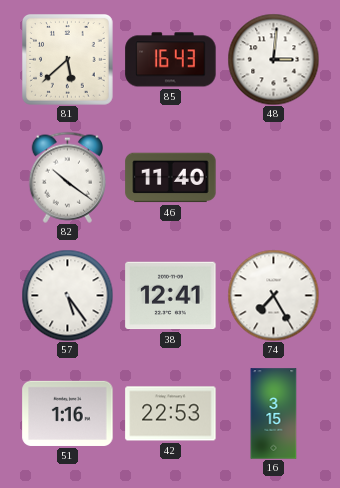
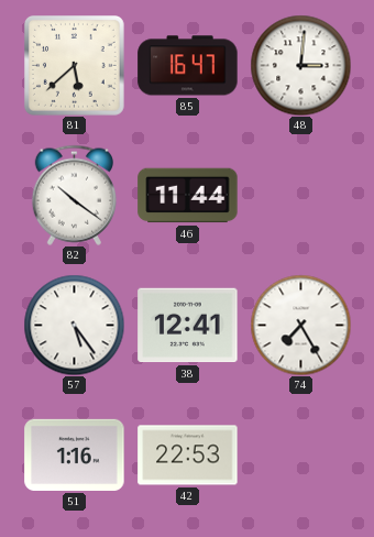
85: 16:43 -> 16:47 (188, 66)
46: 11:40 -> 11:44 (188, 196)
16: 3:15 -> none (274, 414)
